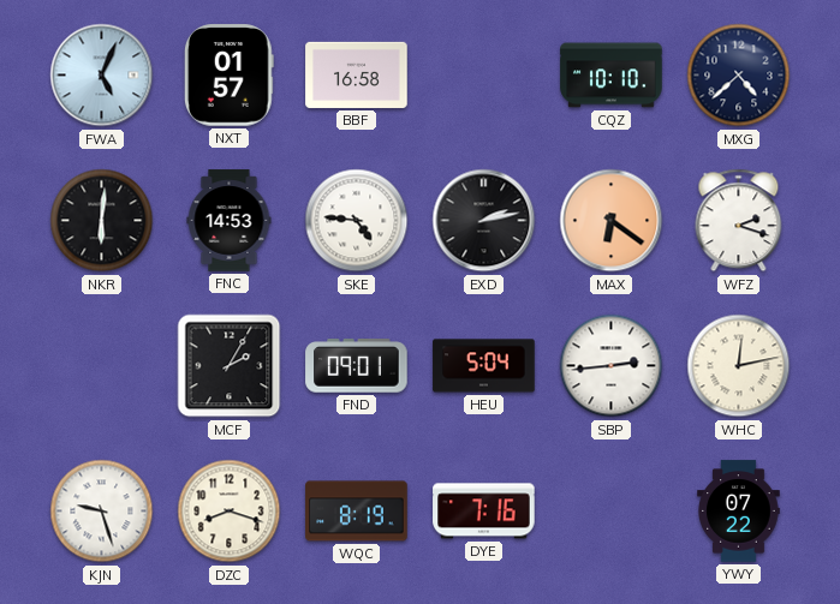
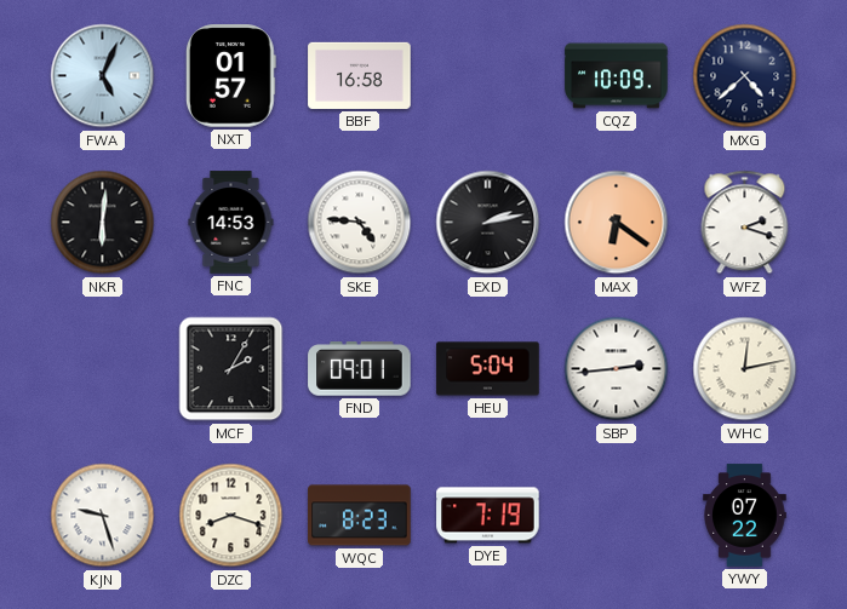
CQZ: 10:10 -> 10:09 (617, 76)
WQC: 8:19 -> 8:23 (360, 516)
DYE: 7:16 -> 7:19 (488, 516)
